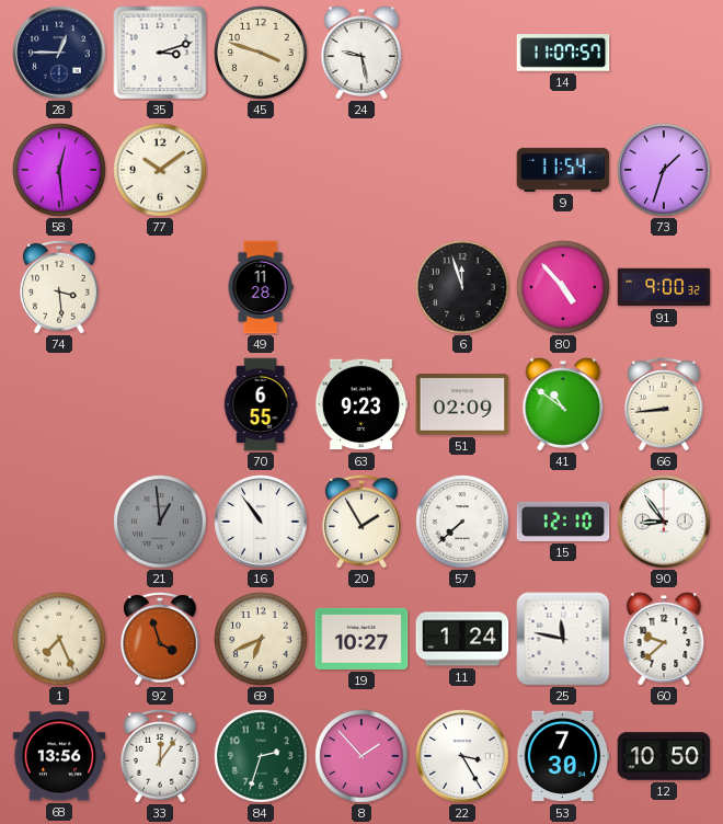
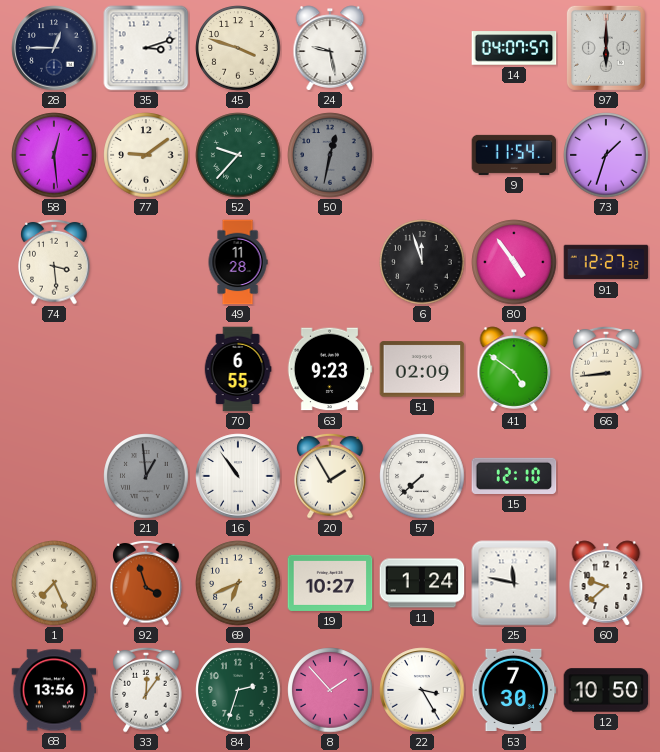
14: 11:07 -> 04:07 (514, 48)
97: none -> 6:00 (606, 48)
77: 10:09 -> 9:09 (146, 155)
52: none -> 9:37 (238, 155)
50: none -> 12:32 (330, 155)
80: 4:53 -> 4:54 (514, 262)
91: 9:00 -> 12:27 (606, 262)
41: 10:51 -> 4:51 (514, 369)
90: 8:54 -> none (664, 522)
